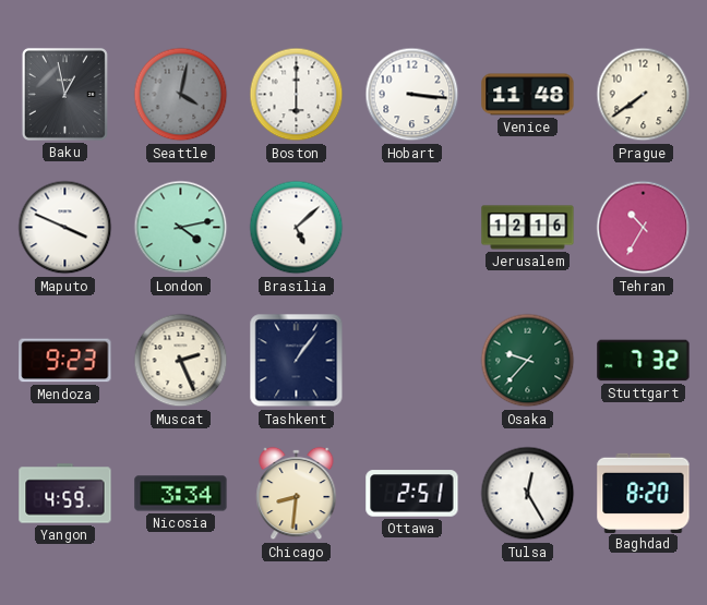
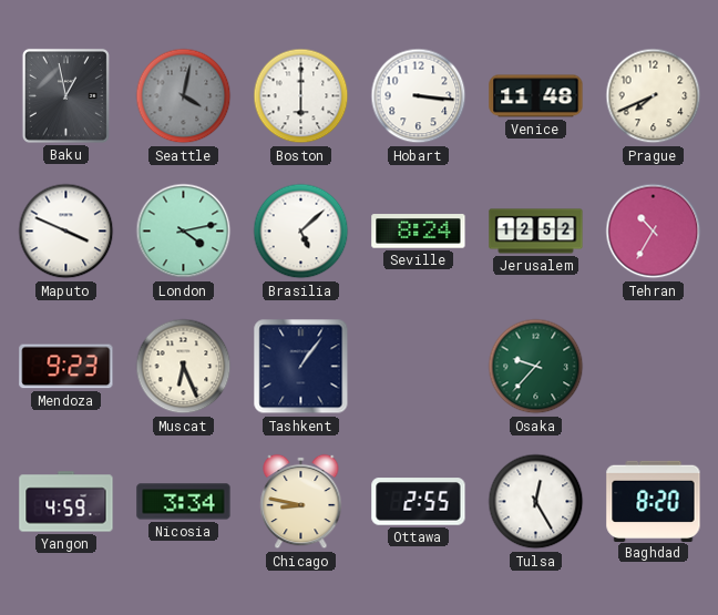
Prague: 7:39 -> 7:41 (654, 96)
Seville: none -> 8:24 (419, 232)
Jerusalem: 12:16 -> 12:52 (536, 232)
Muscat: 2:26 -> 6:26 (184, 367)
Stuttgart: 7:32 -> none (644, 361)
Chicago: 8:31 -> 8:47 (301, 502)
Ottawa: 2:51 -> 2:55 (419, 502)
